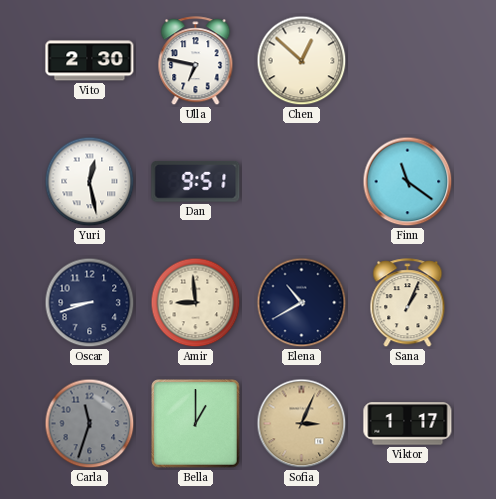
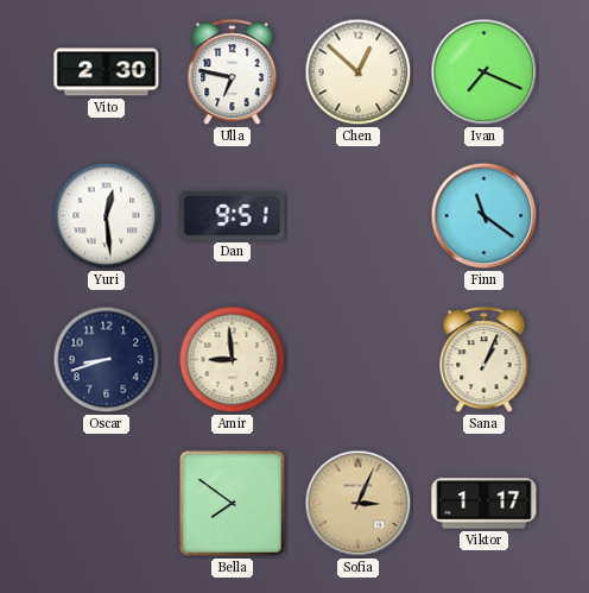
Ivan: none -> 7:19 (484, 72)
Yuri: 12:28 -> 12:29 (107, 216)
Elena: 10:40 -> none (302, 303)
Carla: 11:33 -> none (90, 424)
Bella: 1:00 -> 7:51 (233, 504)
